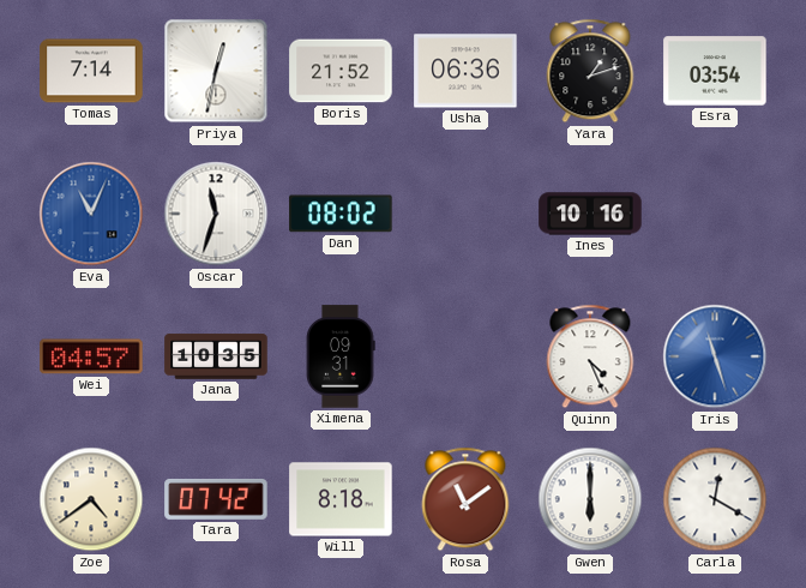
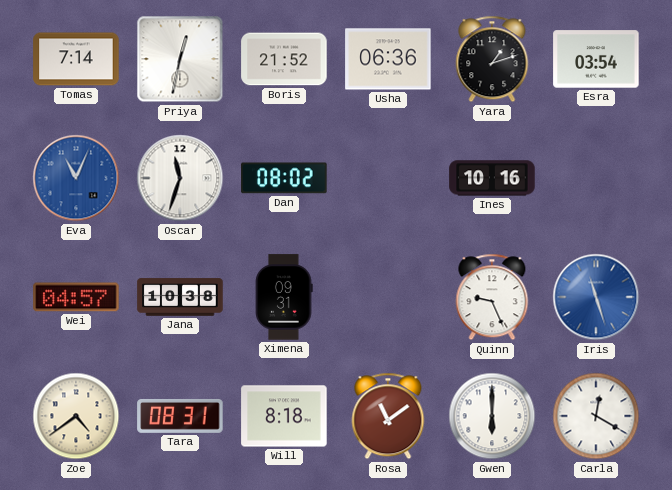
Jana: 10:35 -> 10:38 (180, 297)
Quinn: 4:26 -> 9:26 (492, 297)
Tara: 07:42 -> 08:31 (180, 416)
